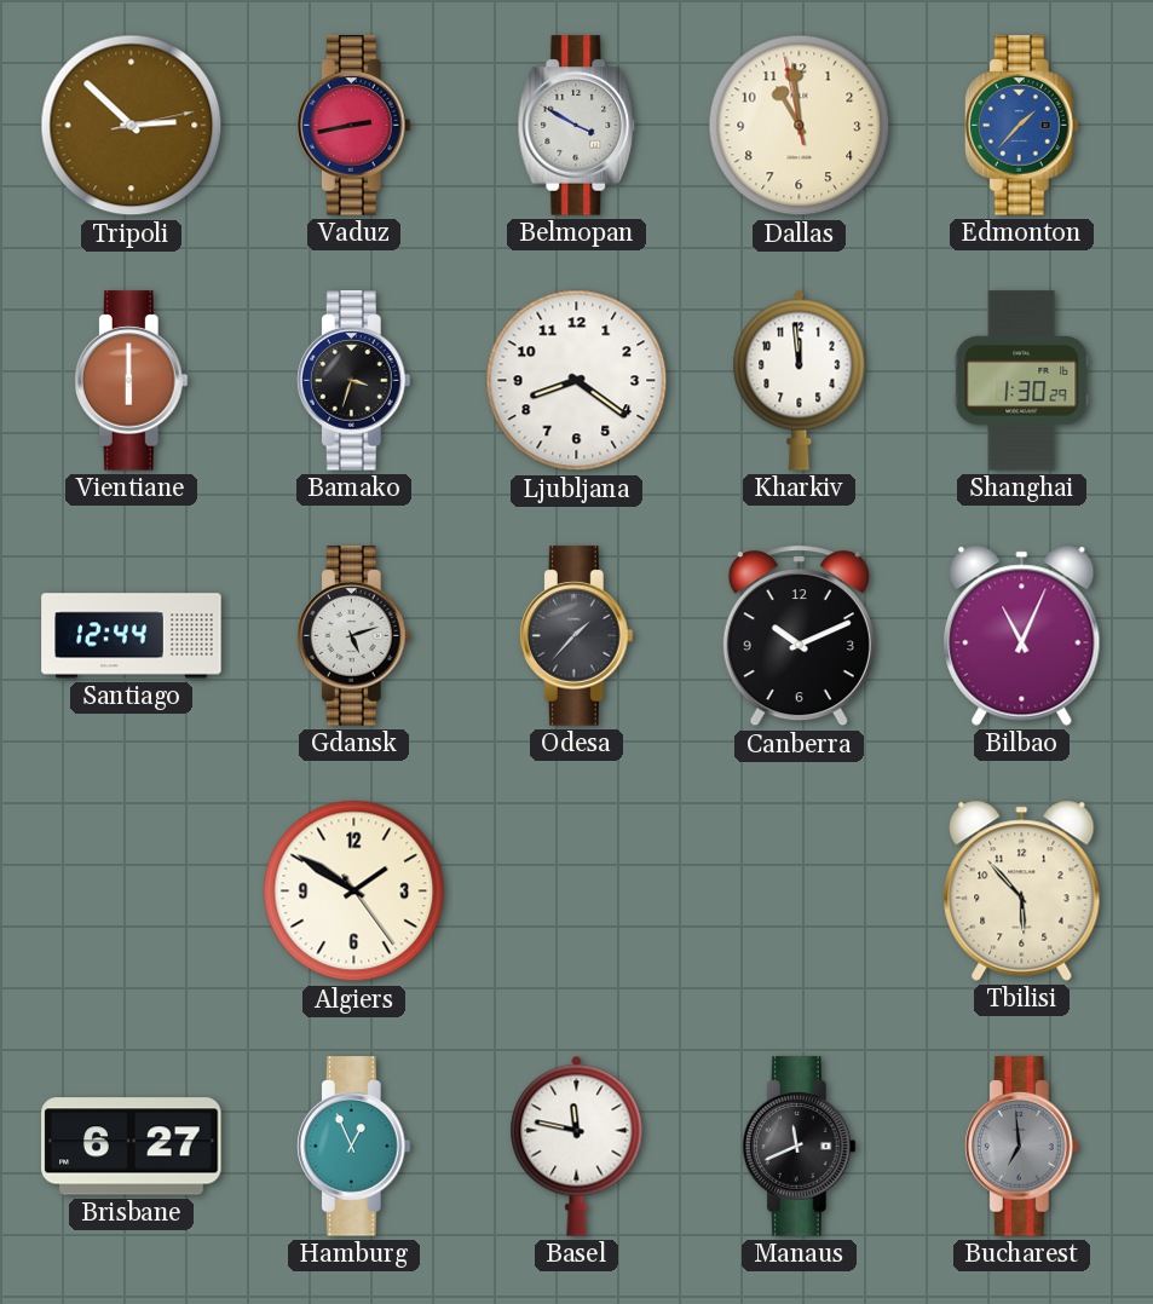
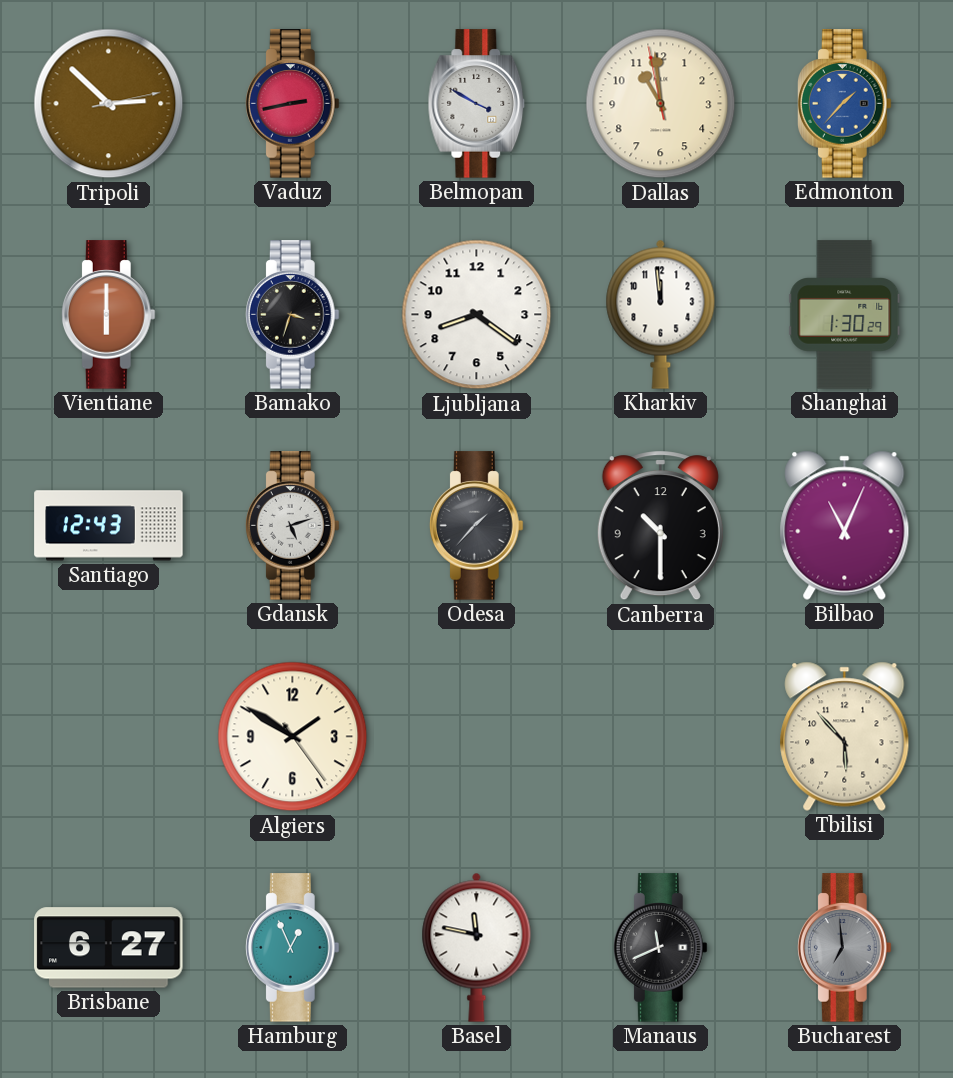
Santiago: 12:44 -> 12:43 (109, 526)
Canberra: 10:11 -> 10:30 (660, 526)
